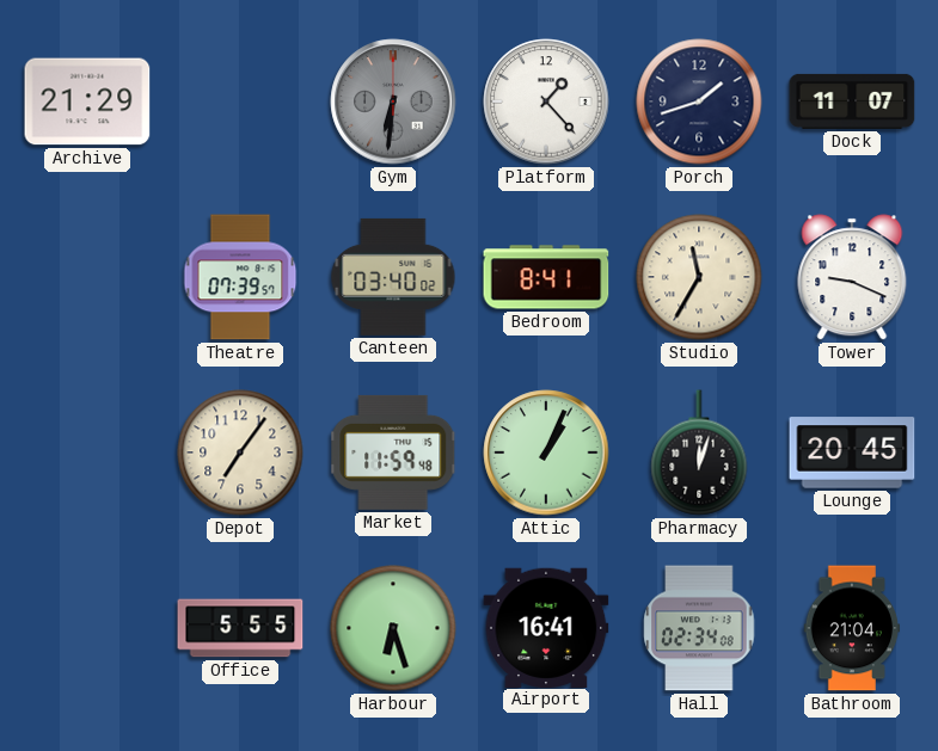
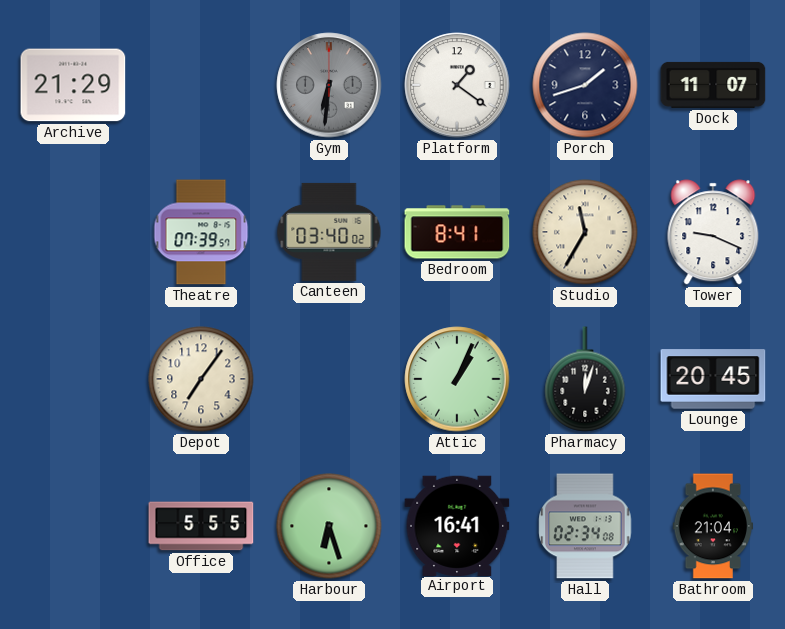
Platform: 1:23 -> 1:21 (457, 85)
Market: 11:59 -> none (393, 453)
